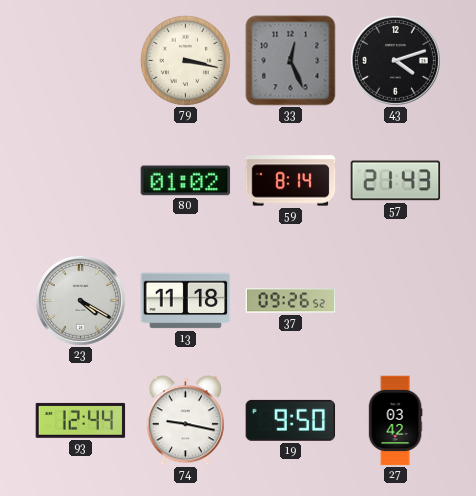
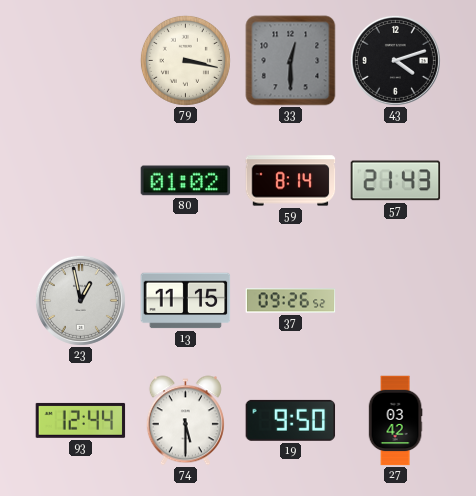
33: 12:26 -> 12:30 (291, 61)
23: 4:20 -> 12:58 (80, 300)
13: 11:18 -> 11:15 (186, 301)
74: 9:17 -> 5:30 (185, 421)
